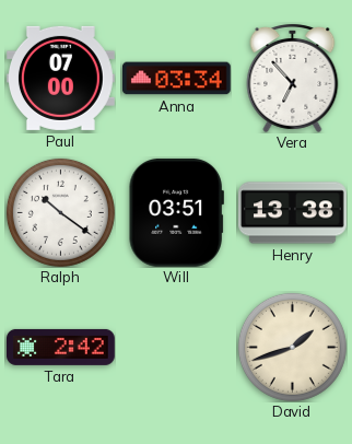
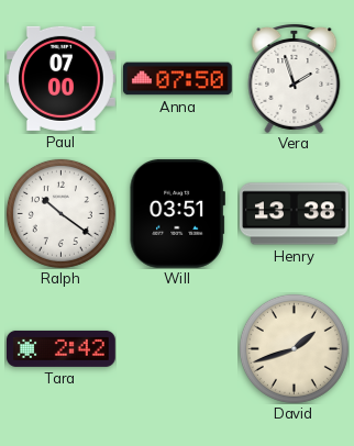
Anna: 03:34 -> 07:50 (178, 79)
Vera: 6:53 -> 1:57 (295, 78)
